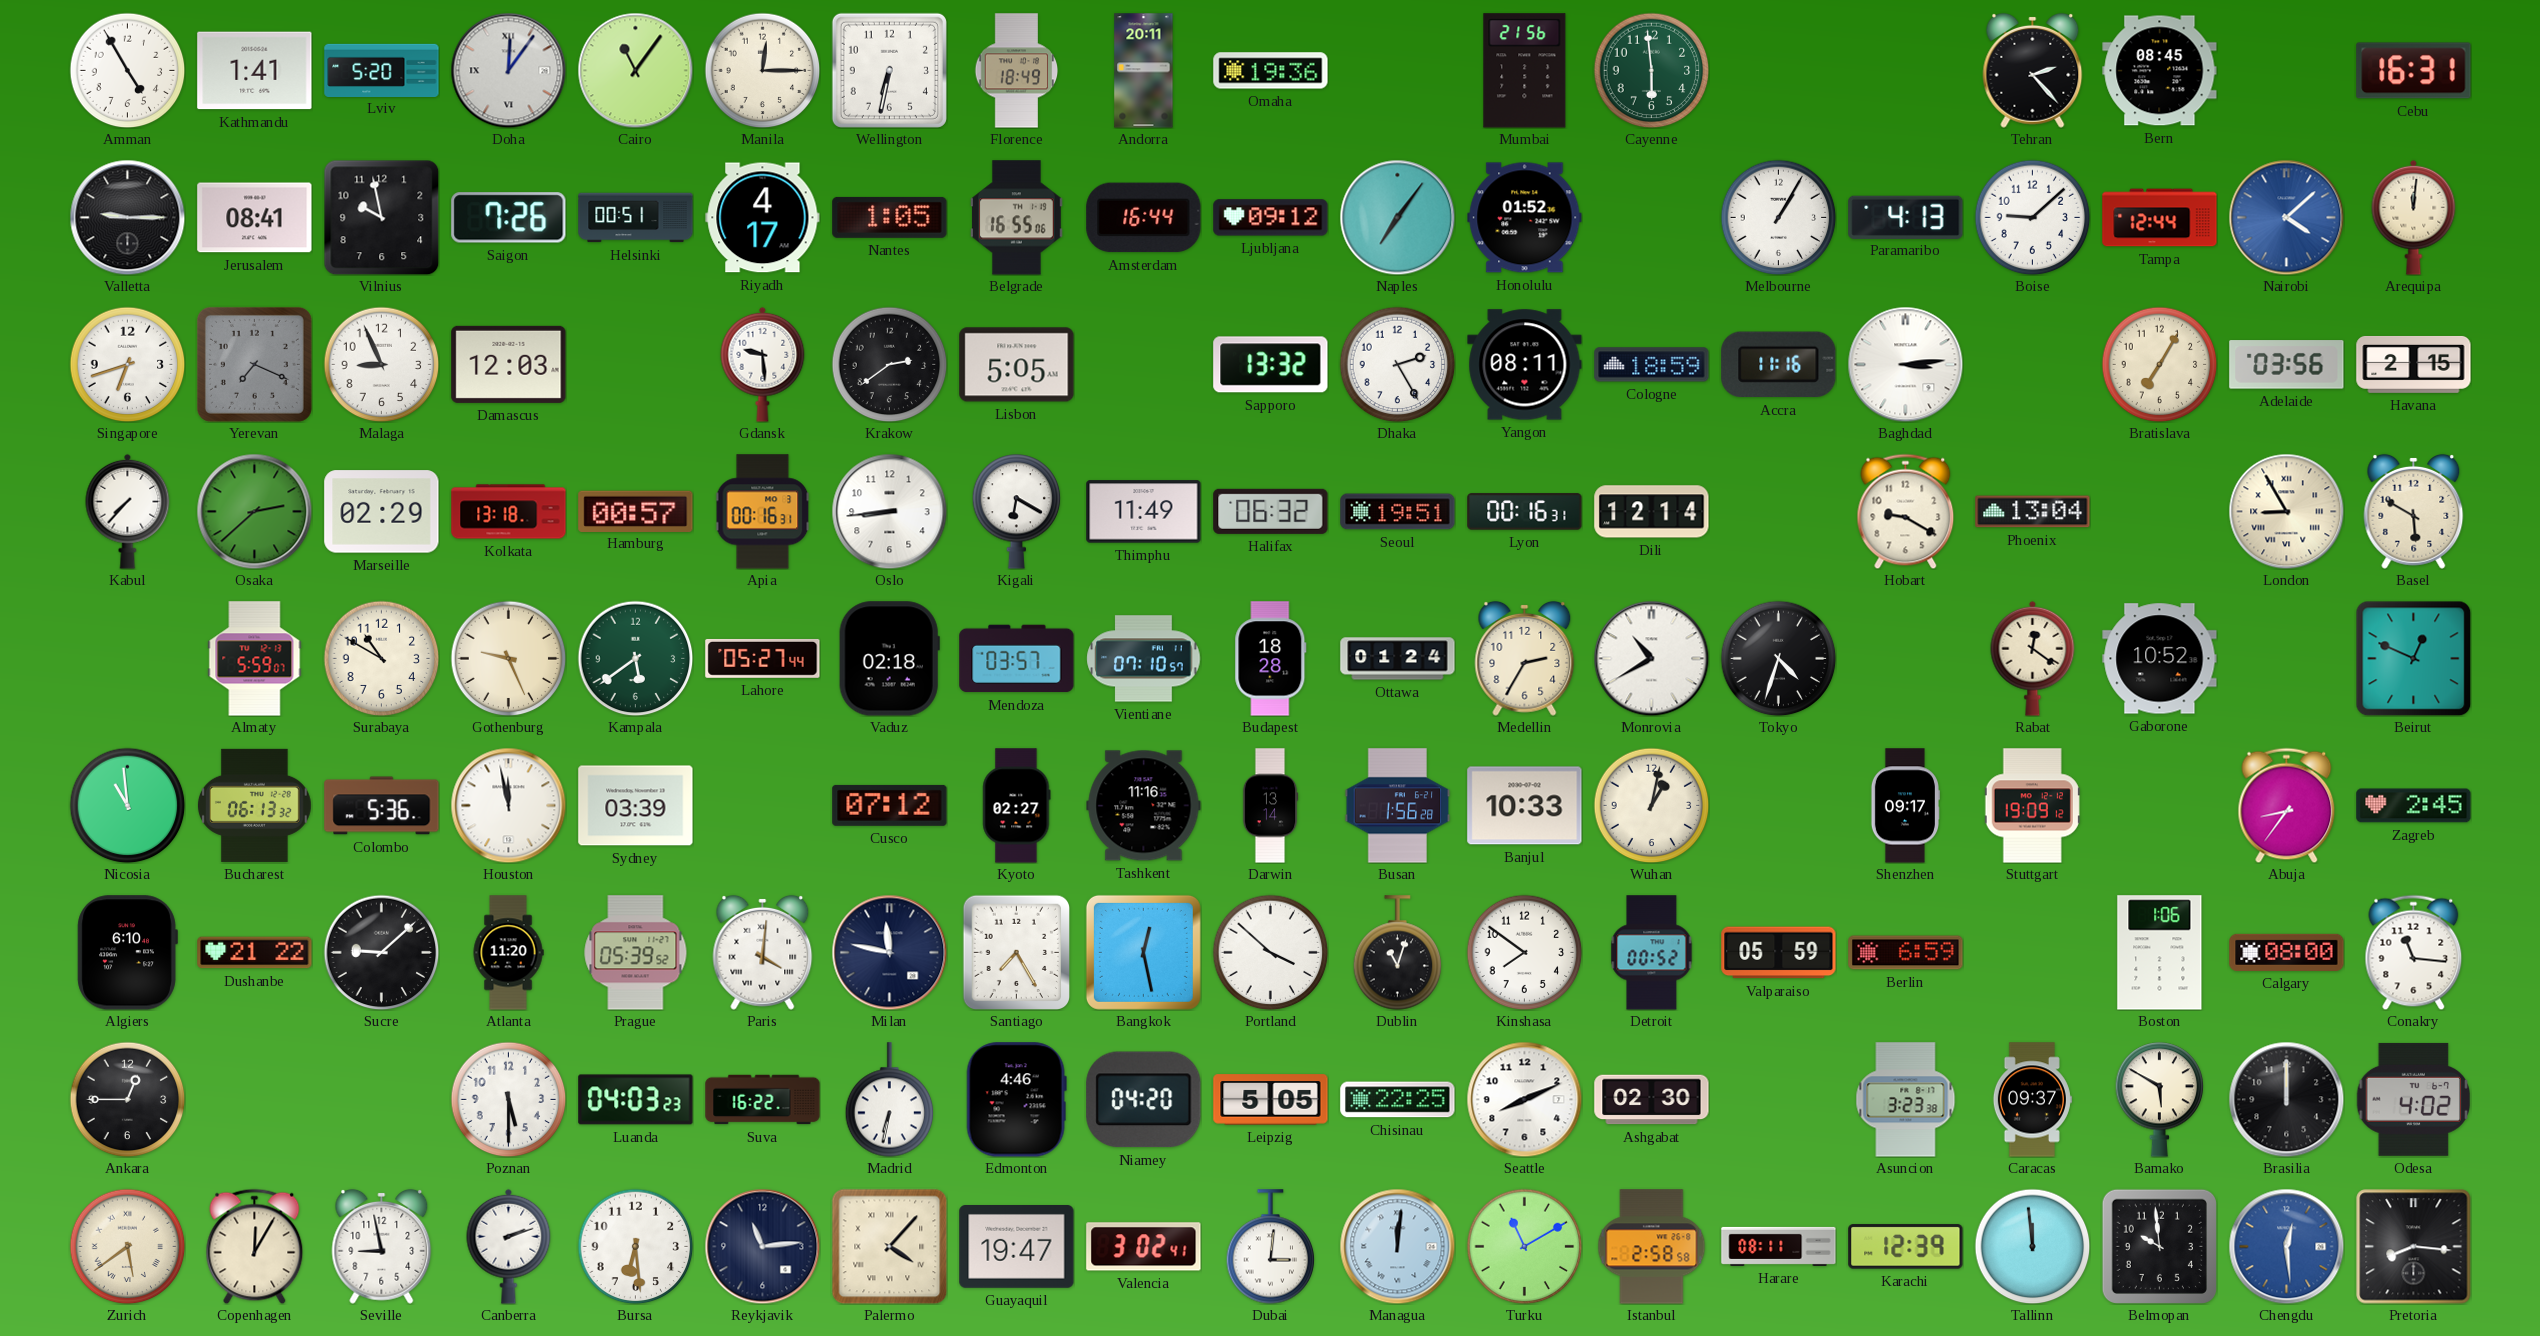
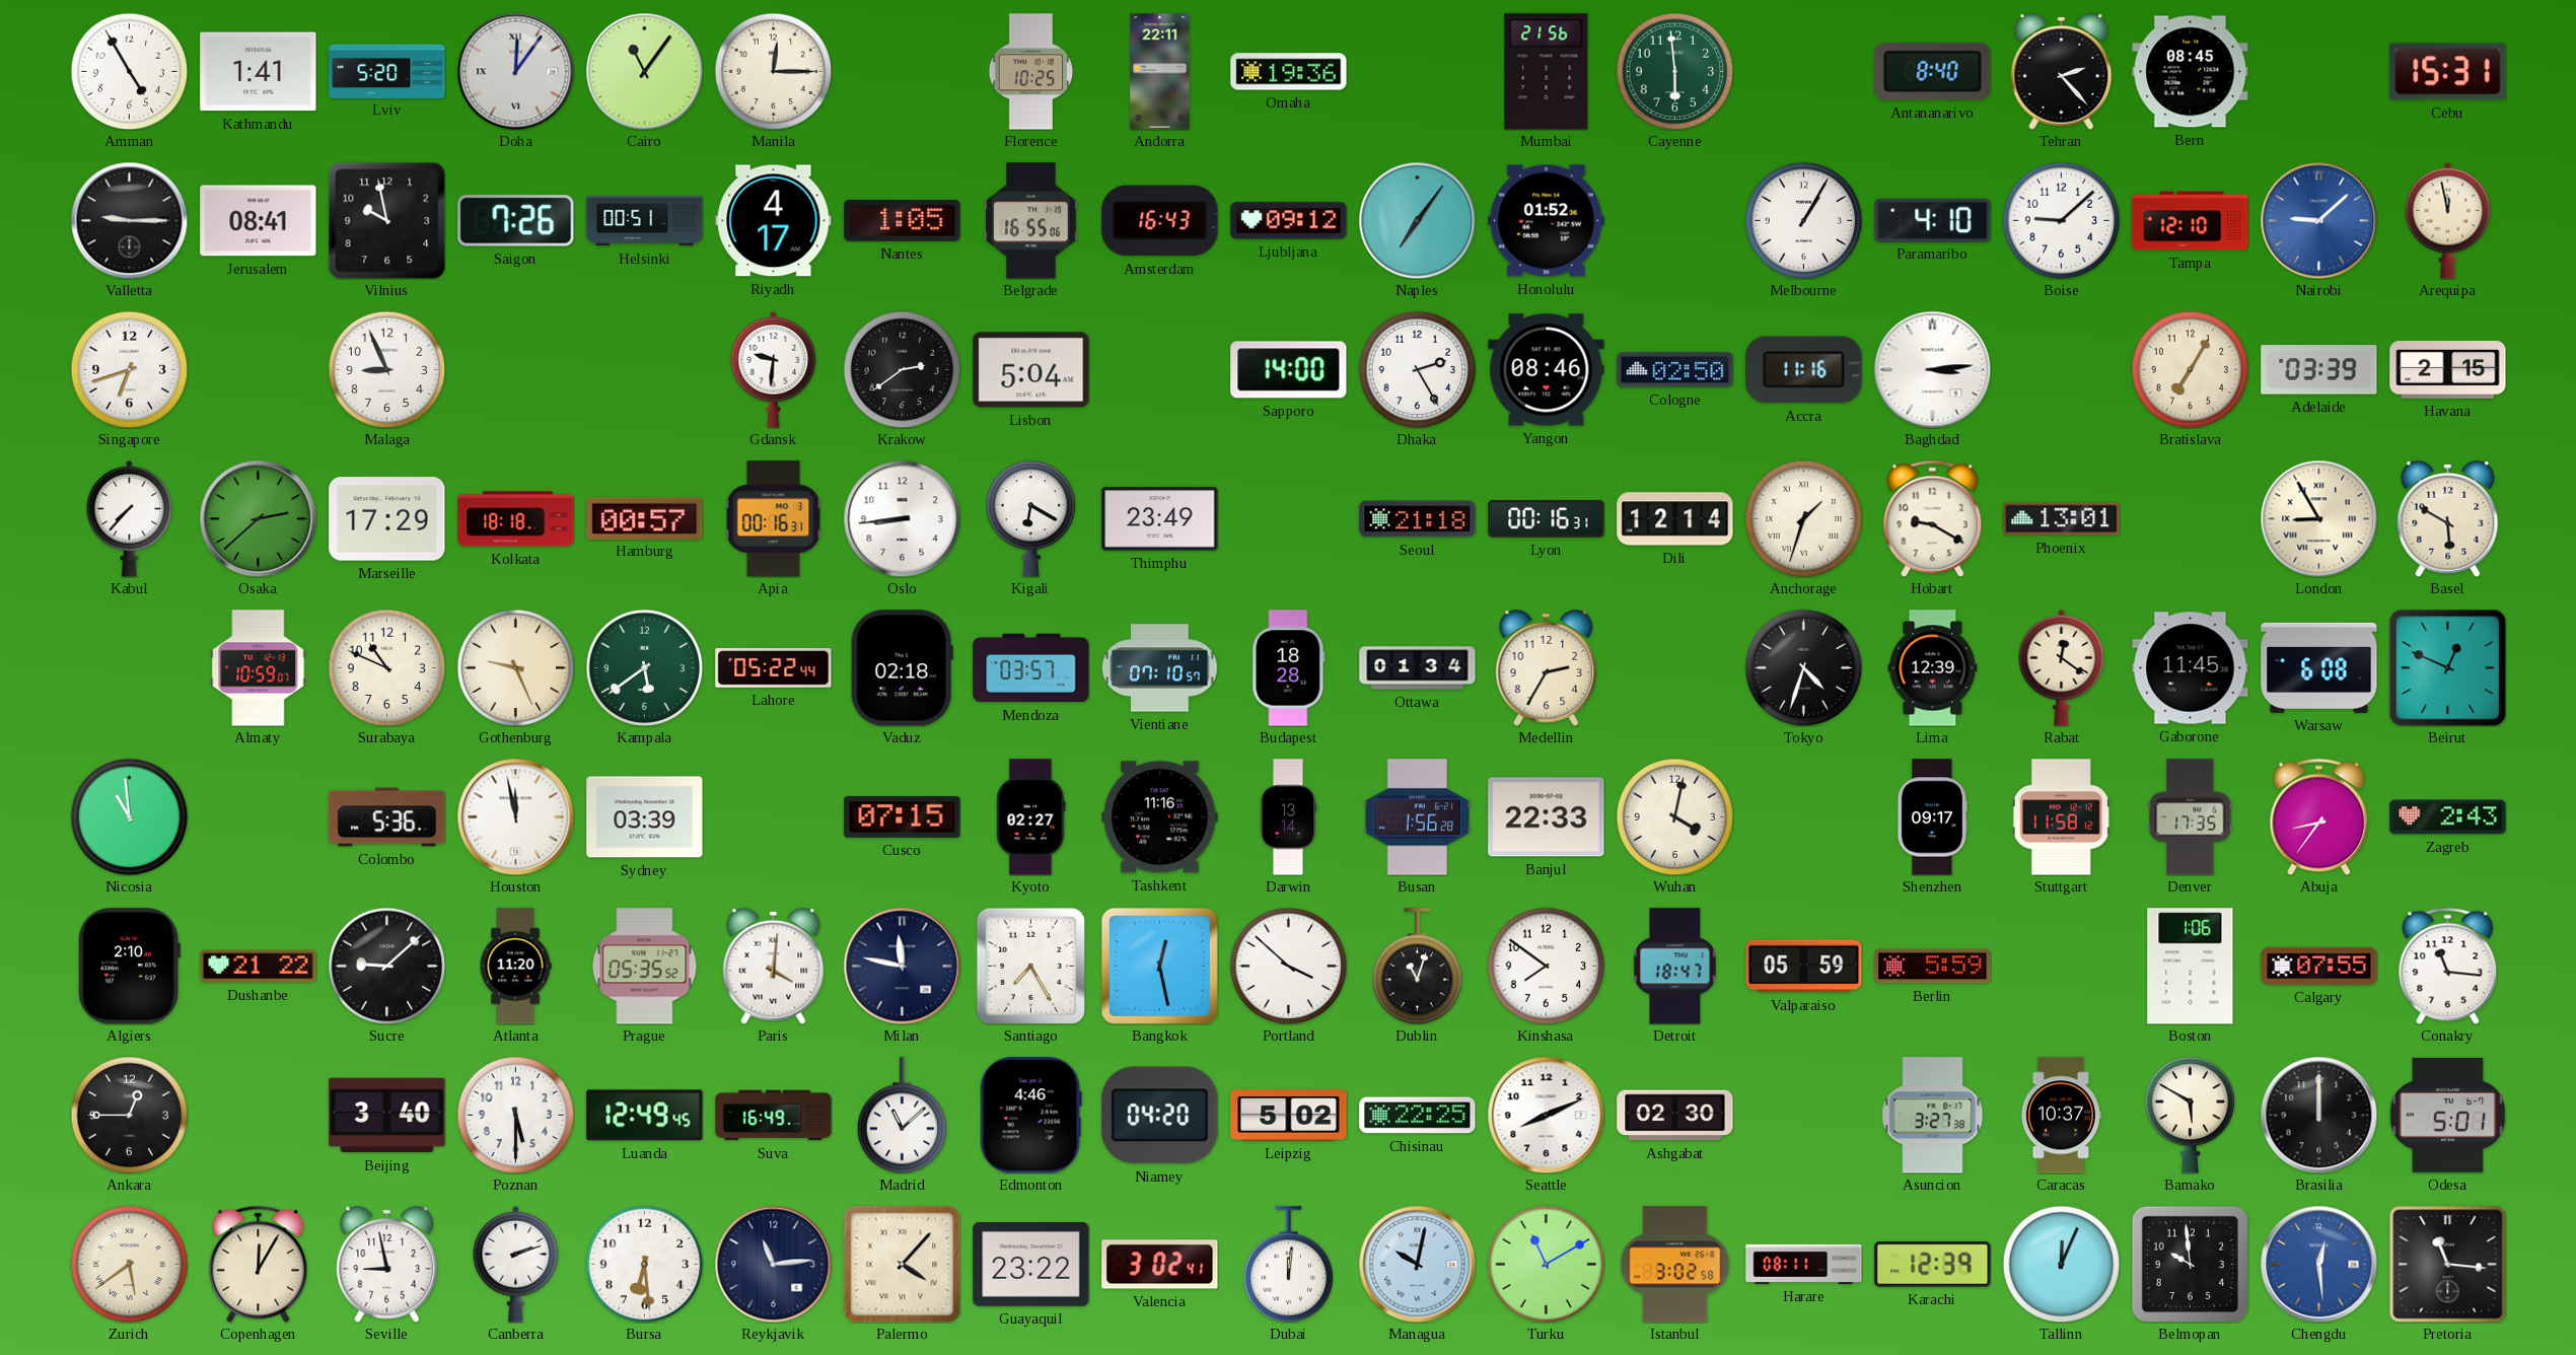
Wellington: 6:32 -> none (889, 70)
Florence: 18:49 -> 10:25 (1031, 72)
Andorra: 20:11 -> 22:11 (1160, 72)
Antananarivo: none -> 8:40 (1933, 71)
Cebu: 16:31 -> 15:31 (2448, 72)
Amsterdam: 16:44 -> 16:43 (1160, 221)
Paramaribo: 4:13 -> 4:10 (1933, 220)
Tampa: 12:44 -> 12:10 (2191, 221)
Nairobi: 4:08 -> 9:08 (2318, 220)
Arequipa: 12:01 -> 11:58 (2448, 220)
Yerevan: 7:19 -> none (254, 364)
Damascus: 12:03 -> none (509, 364)
Gdansk: 9:29 -> 9:31 (774, 369)
Lisbon: 5:05 -> 5:04 (1031, 370)
Sapporo: 13:32 -> 14:00 (1289, 370)
Yangon: 08:11 -> 08:46 (1547, 370)
Cologne: 18:59 -> 02:50 (1675, 370)
Adelaide: 03:56 -> 03:39 (2319, 370)
Marseille: 02:29 -> 17:29 (387, 519)
Kolkata: 13:18 -> 18:18 (516, 519)
Thimphu: 11:49 -> 23:49 (1160, 519)
Halifax: 06:32 -> none (1271, 511)
Seoul: 19:51 -> 21:18 (1418, 519)
Anchorage: none -> 1:33 (1803, 518)
Phoenix: 13:04 -> 13:01 (2062, 519)
Almaty: 5:59 -> 10:59 (259, 668)
Surabaya: 10:50 -> 10:49 (386, 667)
Lahore: 05:27 -> 05:22 (774, 667)
Ottawa: 01:24 -> 01:34 (1418, 668)
Monrovia: 10:40 -> none (1651, 658)
Lima: none -> 12:39 (1933, 668)
Gaborone: 10:52 -> 11:45 (2191, 668)
Warsaw: none -> 6:08 (2319, 667)
Bucharest: 06:13 -> none (254, 805)
Cusco: 07:12 -> 07:15 (903, 816)
Banjul: 10:33 -> 22:33 (1547, 817)
Wuhan: 1:02 -> 4:02 (1674, 816)
Stuttgart: 19:09 -> 11:58 (2061, 817)
Denver: none -> 17:35 (2191, 817)
Zagreb: 2:45 -> 2:43 (2448, 817)
Algiers: 6:10 -> 2:10 (129, 967)
Prague: 05:39 -> 05:35 (645, 967)
Detroit: 00:52 -> 18:47 (1675, 967)
Berlin: 6:59 -> 5:59 (1933, 967)
Calgary: 08:00 -> 07:55 (2319, 966)
Beijing: none -> 3:40 (387, 1116)
Luanda: 04:03 -> 12:49 (645, 1116)
Suva: 16:22 -> 16:49 (774, 1116)
Madrid: 6:32 -> 11:08 (903, 1116)
Leipzig: 5:05 -> 5:02 (1289, 1116)
Asuncion: 3:23 -> 3:27 (1933, 1116)
Caracas: 09:37 -> 10:37 (2061, 1116)
Odesa: 4:02 -> 5:01 (2447, 1115)
Guayaquil: 19:47 -> 23:22 (1031, 1265)
Dubai: 3:01 -> 12:01 (1289, 1265)
Managua: 12:01 -> 10:02 (1417, 1264)
Istanbul: 2:58 -> 3:02 (1675, 1265)
Tallinn: 11:59 -> 12:04 (2061, 1264)
Pretoria: 8:16 -> 11:16 (2448, 1265)
